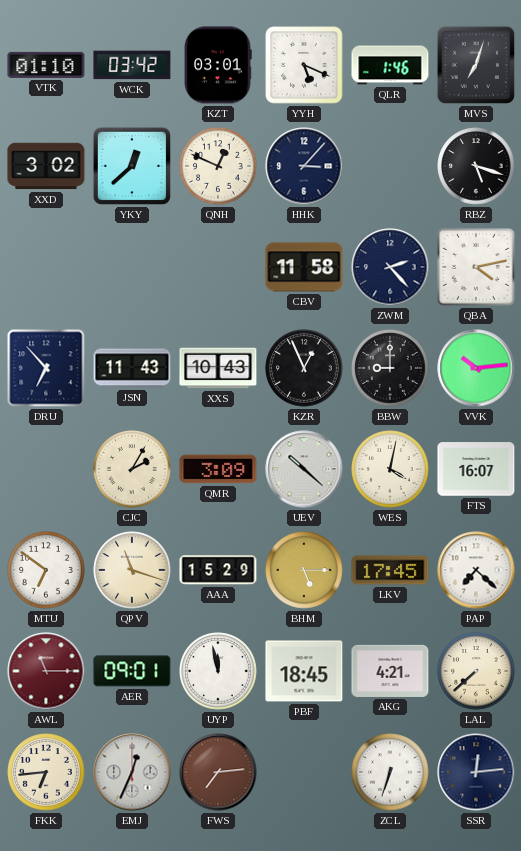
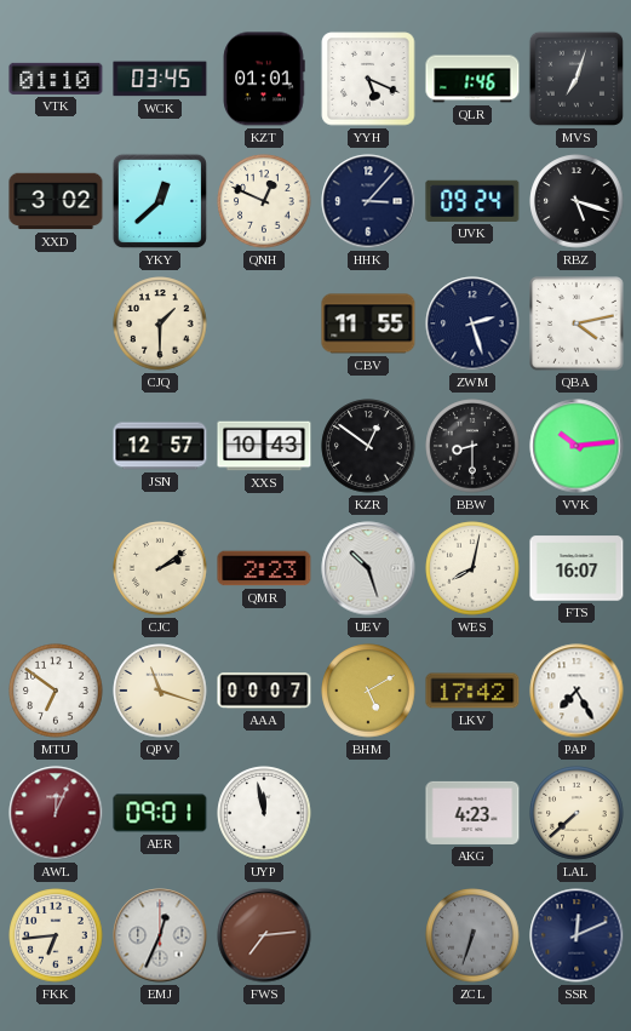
WCK: 03:42 -> 03:45 (160, 79)
KZT: 03:01 -> 01:01 (264, 79)
UVK: none -> 09:24 (472, 201)
CJQ: none -> 1:30 (160, 323)
CBV: 11:58 -> 11:55 (368, 323)
ZWM: 2:23 -> 2:27 (472, 323)
DRU: 6:53 -> none (46, 368)
JSN: 11:43 -> 12:57 (160, 446)
KZR: 12:56 -> 12:51 (368, 446)
BBW: 9:00 -> 8:30 (472, 446)
CJC: 2:05 -> 2:09 (160, 568)
QMR: 3:09 -> 2:23 (264, 568)
UEV: 10:22 -> 10:27 (368, 568)
WES: 4:02 -> 8:02 (472, 568)
AAA: 15:29 -> 00:07 (264, 691)
BHM: 5:15 -> 5:10 (368, 691)
LKV: 17:45 -> 17:42 (472, 691)
PAP: 7:22 -> 7:25 (576, 691)
AWL: 11:15 -> 12:04 (56, 813)
PBF: 18:45 -> none (304, 671)
AKG: 4:21 -> 4:23 (472, 813)
ZCL dial: white -> grey (472, 935)
SSR: 12:14 -> 12:11 (576, 935)
